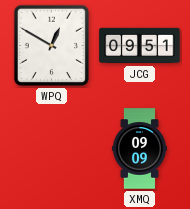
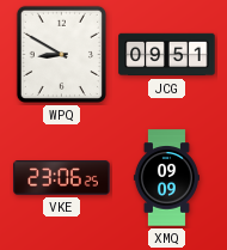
WPQ: 12:50 -> 8:50 (61, 54)
VKE: none -> 23:06 (62, 178)
